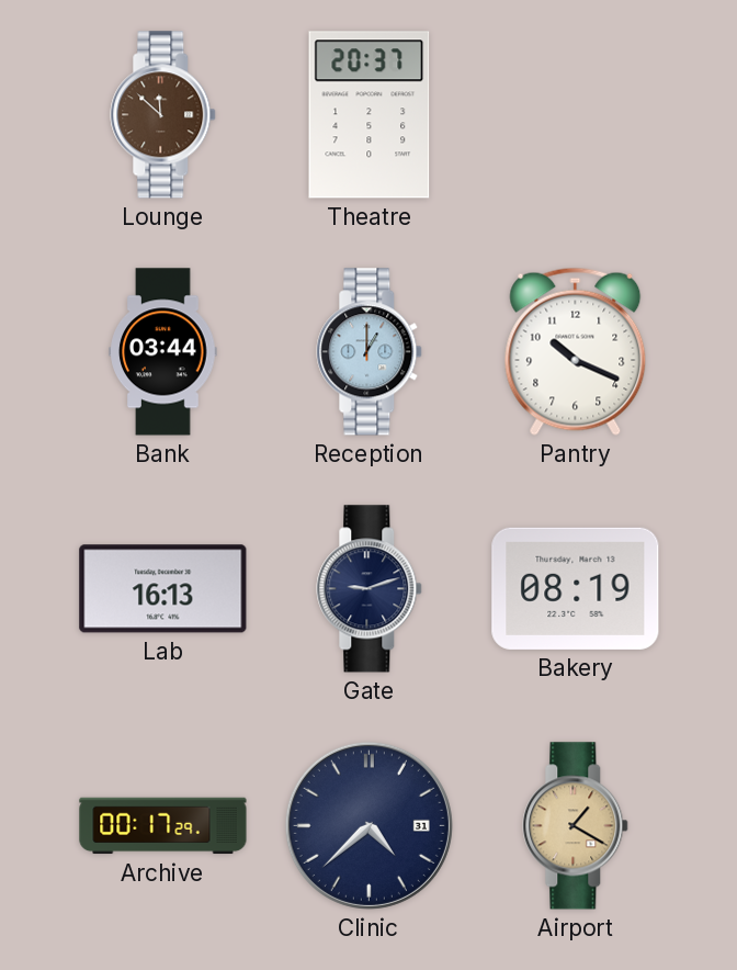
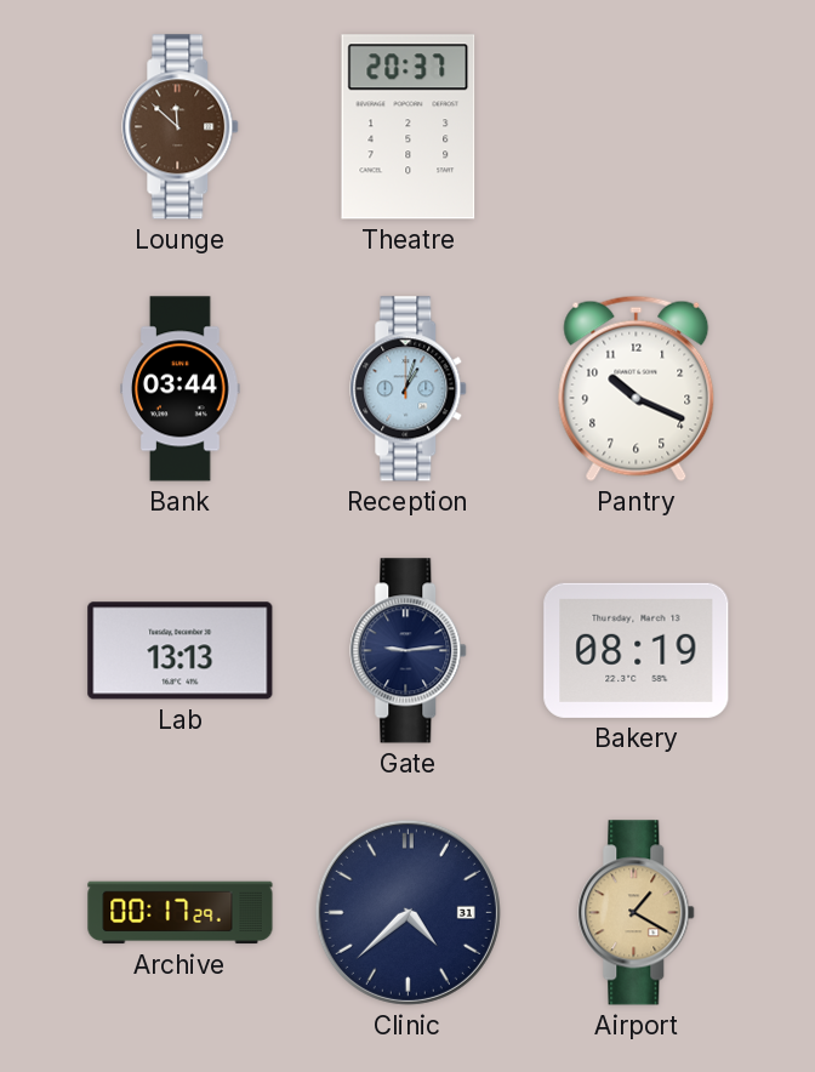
Reception: 1:00 -> 1:03 (409, 389)
Lab: 16:13 -> 13:13 (181, 651)
Gate: 9:12 -> 9:14 (409, 651)
